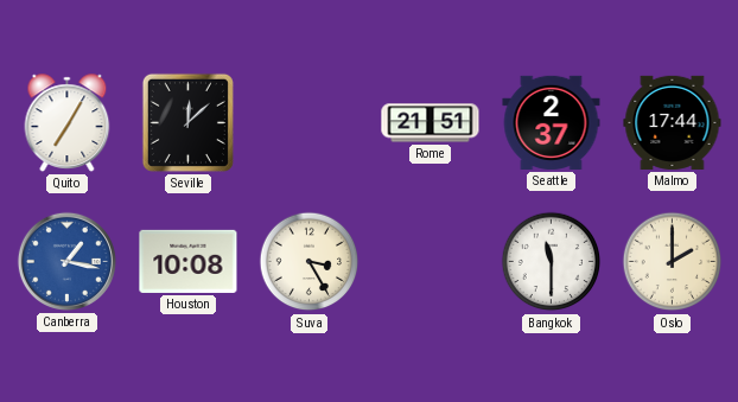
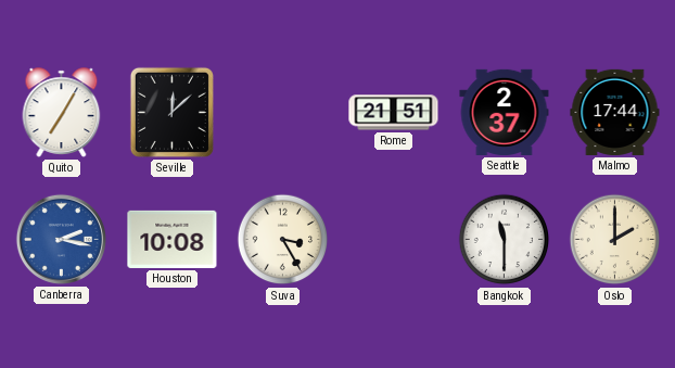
Canberra: 1:17 -> 2:17 (61, 239)
